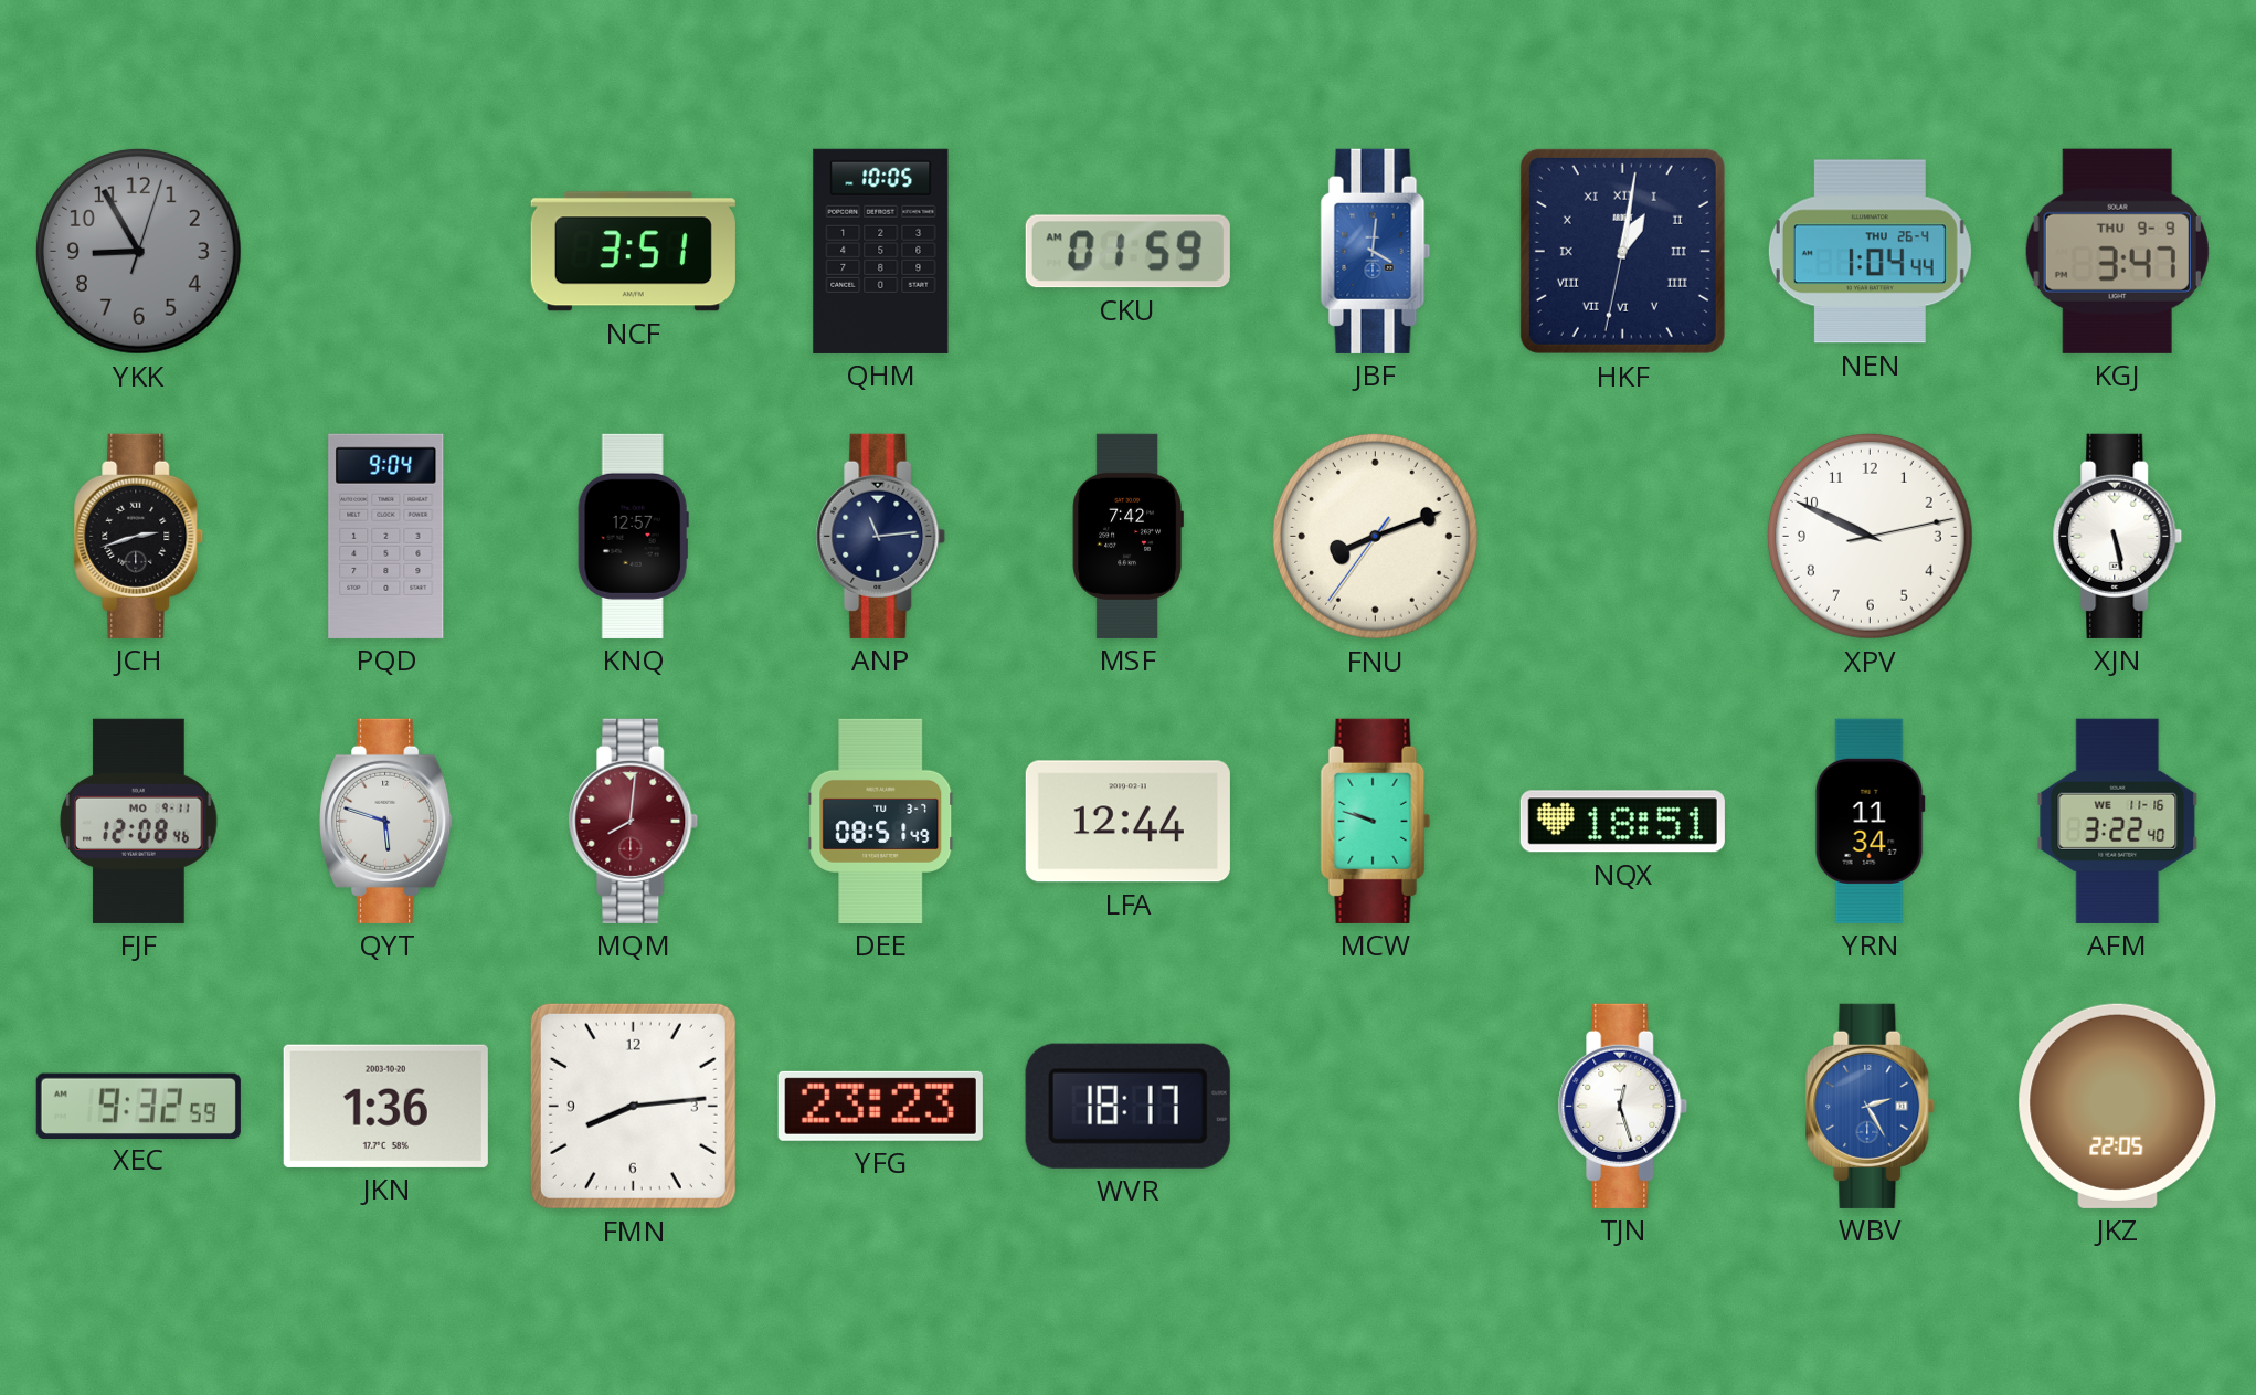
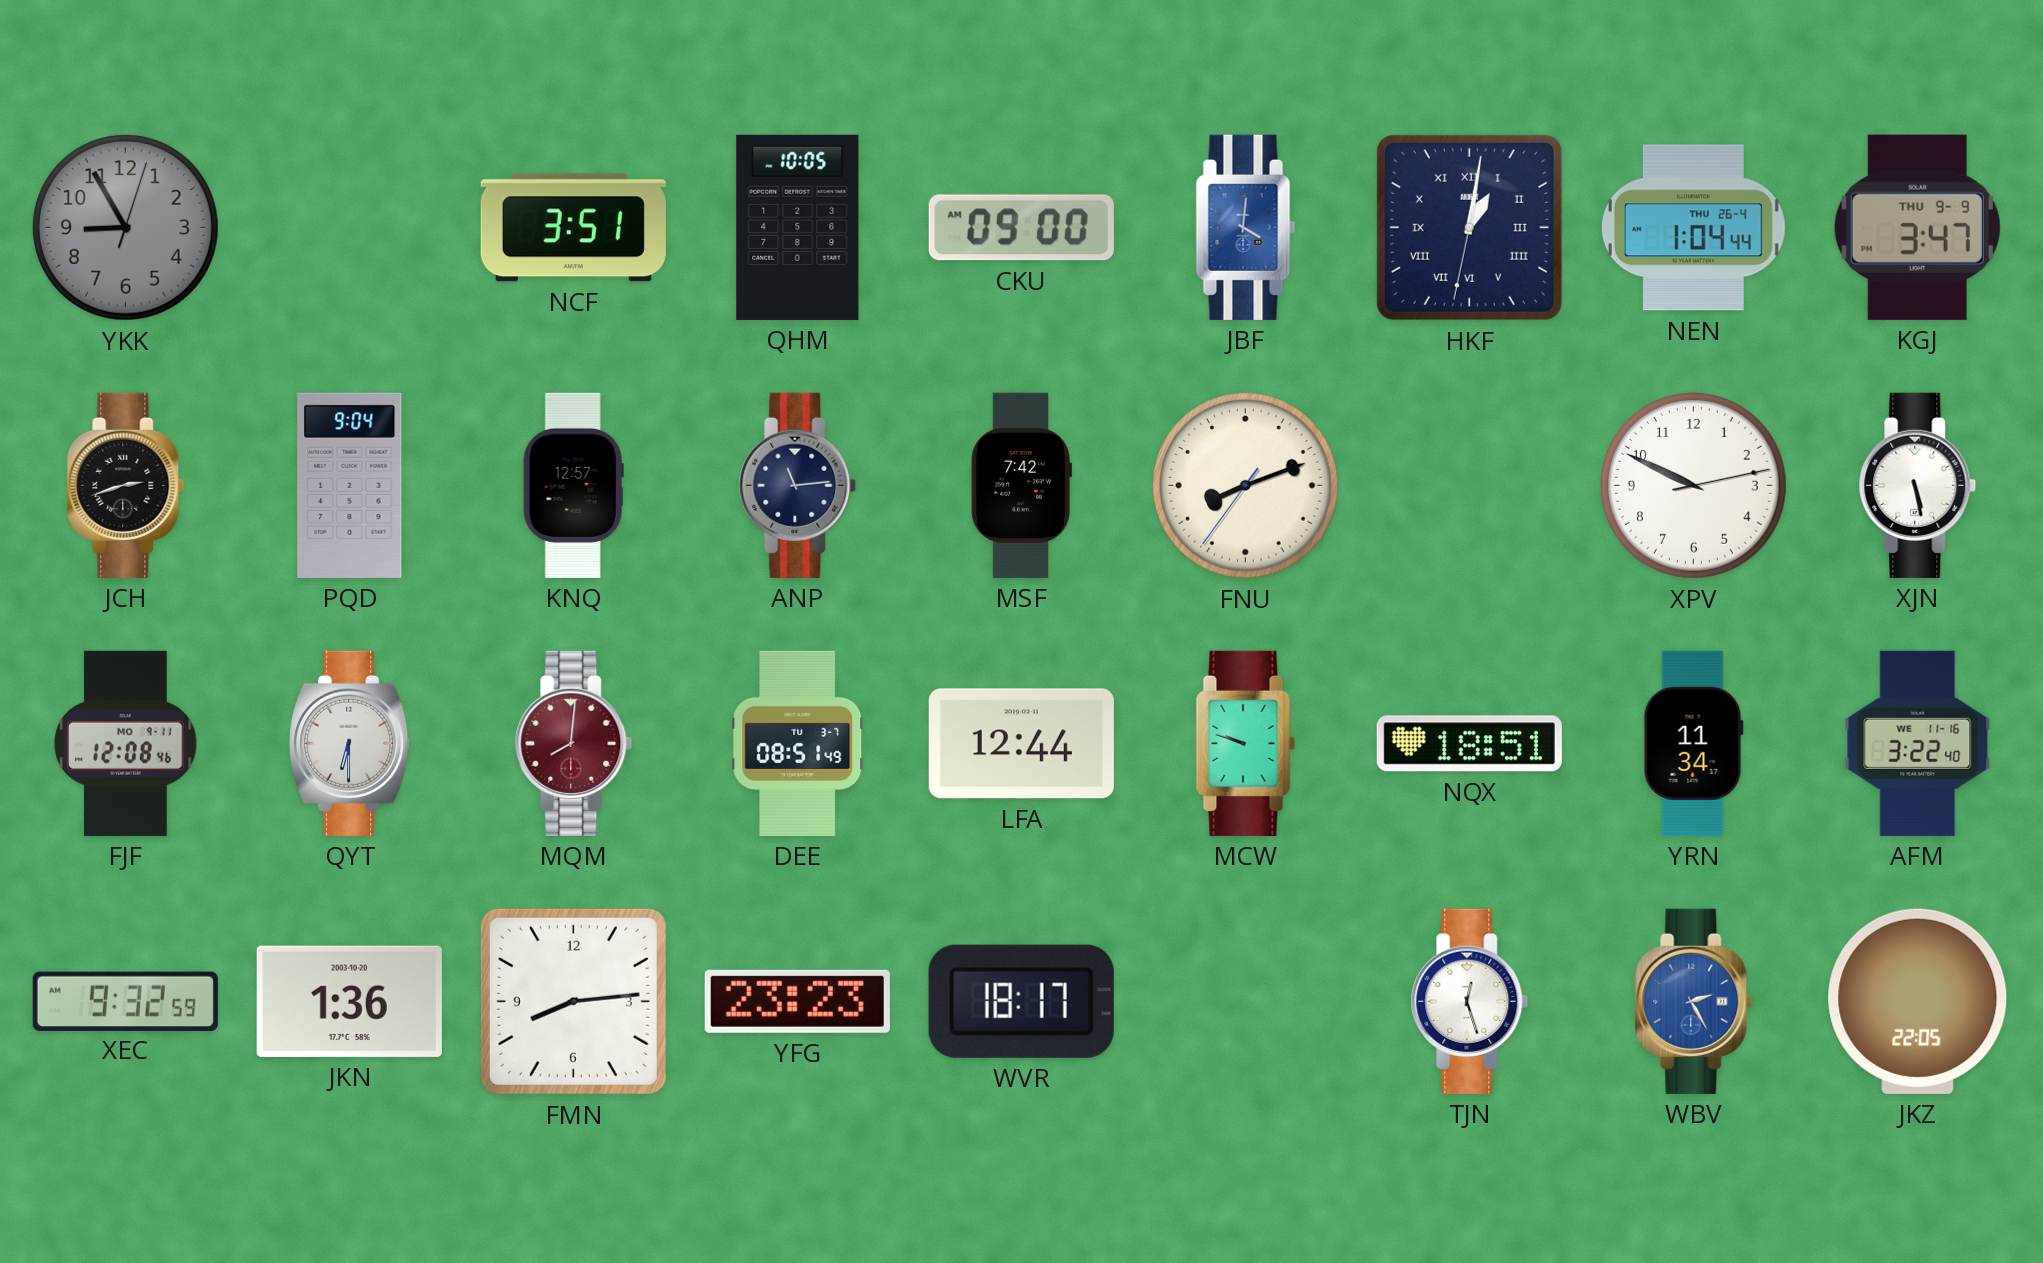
CKU: 01:59 -> 09:00 (1021, 228)
QYT: 5:48 -> 6:30 (350, 743)
